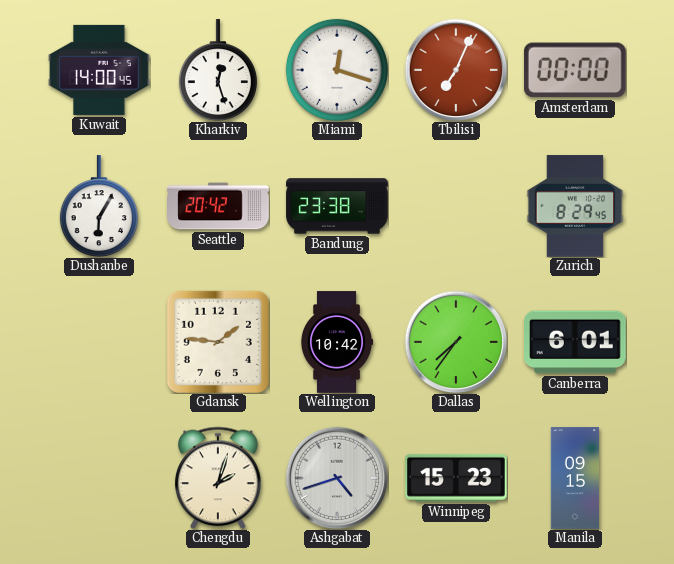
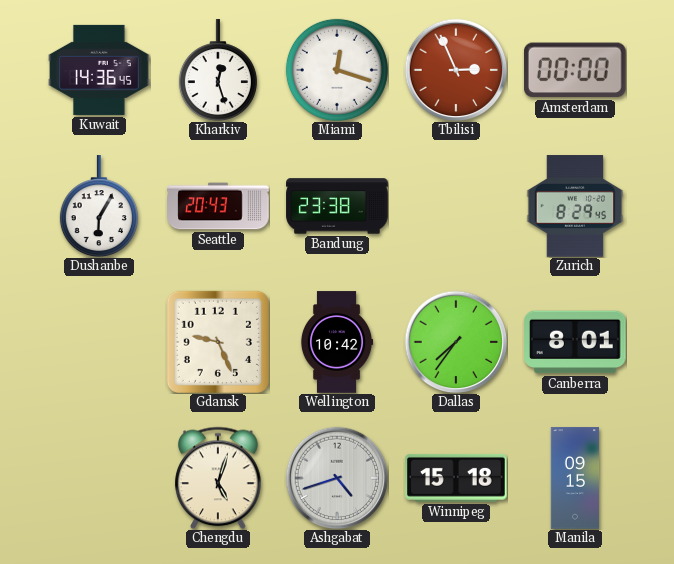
Kuwait: 14:00 -> 14:36 (99, 70)
Tbilisi: 7:04 -> 2:56 (456, 70)
Seattle: 20:42 -> 20:43 (218, 206)
Gdansk: 1:46 -> 9:26 (218, 342)
Canberra: 6:01 -> 8:01 (576, 342)
Chengdu: 2:03 -> 5:03 (218, 478)
Winnipeg: 15:23 -> 15:18 (456, 478)
